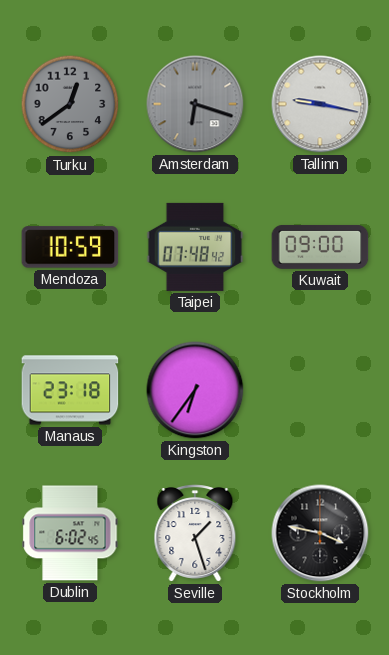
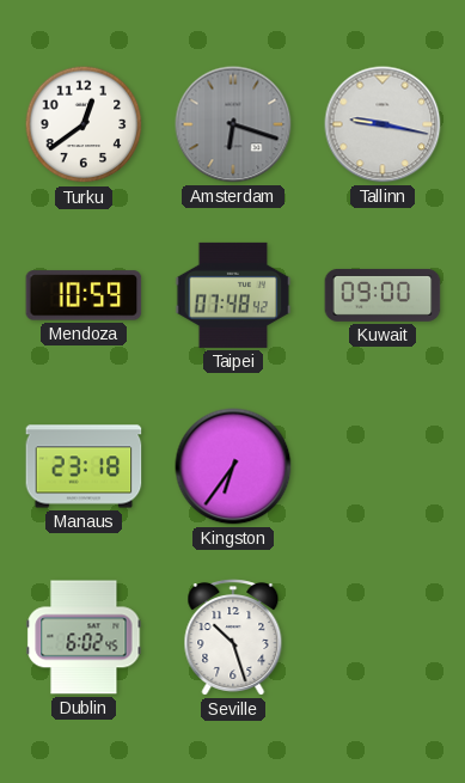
Turku dial: grey -> white (84, 124)
Seville: 1:27 -> 10:27 (233, 637)
Stockholm: 3:47 -> none (320, 533)
